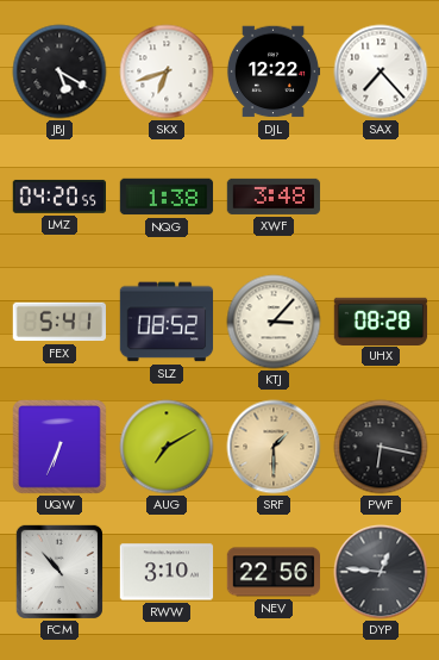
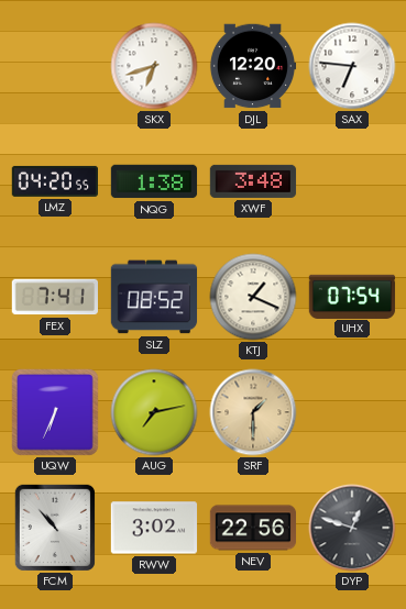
JBJ: 5:20 -> none (59, 71)
DJL: 12:22 -> 12:20 (253, 66)
SAX: 7:23 -> 6:46 (352, 66)
FEX: 5:41 -> 7:41 (54, 297)
KTJ: 3:07 -> 1:19 (253, 297)
UHX: 08:28 -> 07:54 (352, 296)
AUG: 7:10 -> 7:13 (154, 412)
PWF: 6:17 -> none (381, 447)
RWW: 3:10 -> 3:02 (154, 528)
DYP: 12:46 -> 12:48 (352, 528)
